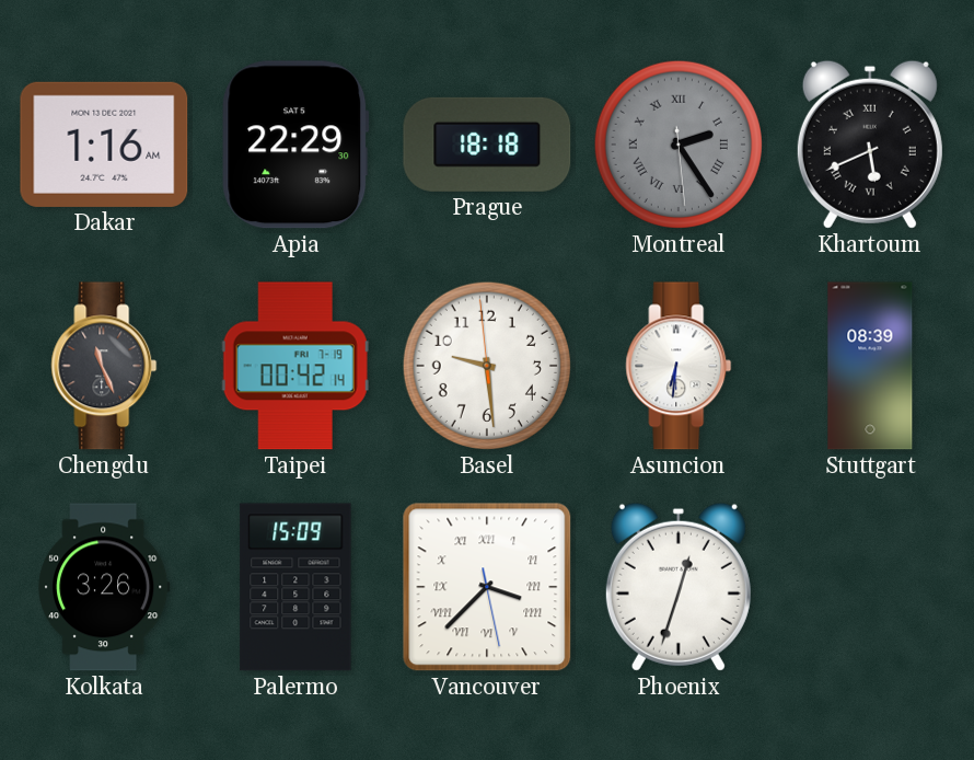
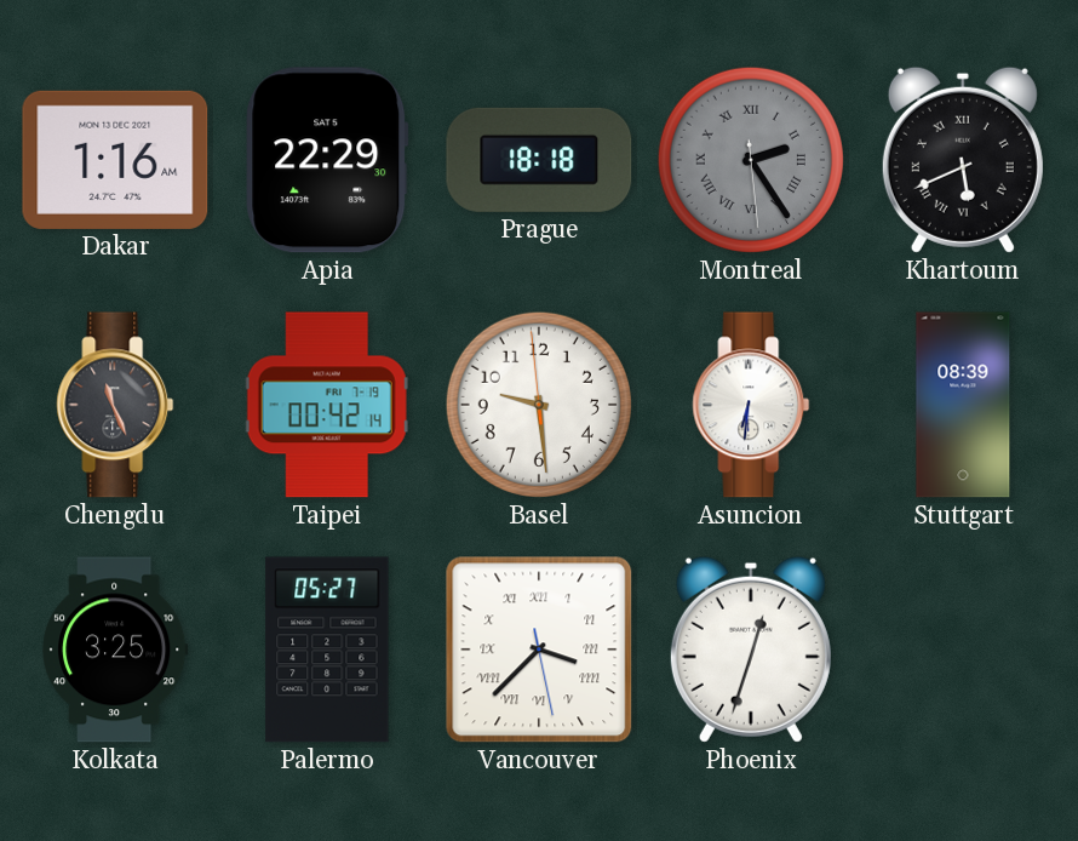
Kolkata: 3:26 -> 3:25 (115, 650)
Palermo: 15:09 -> 05:27 (327, 650)
